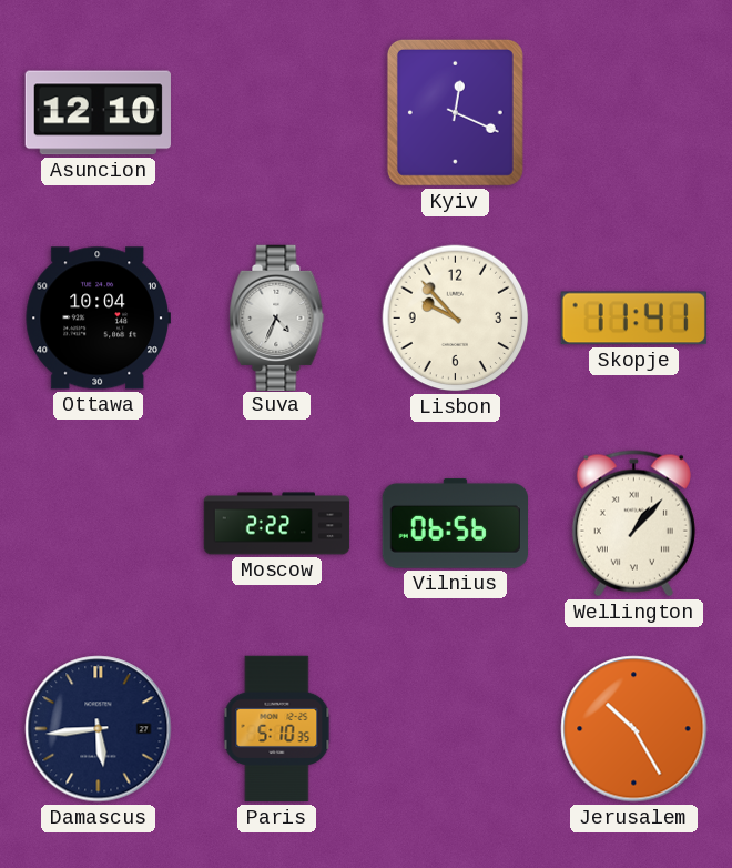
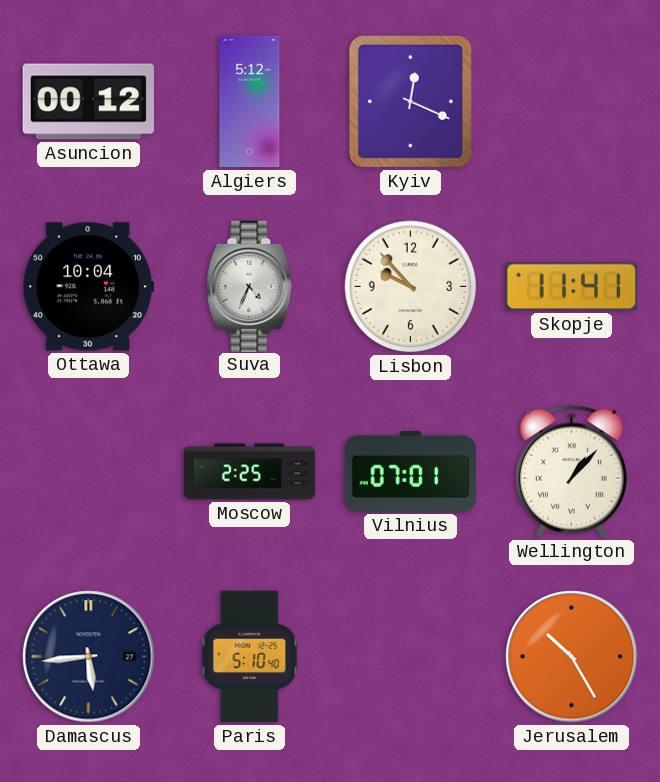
Asuncion: 12:10 -> 00:12 (88, 102)
Algiers: none -> 5:12 (250, 102)
Moscow: 2:22 -> 2:25 (250, 472)
Vilnius: 06:56 -> 07:01 (410, 471)
Paris: 5:10:35 -> 5:10:40 (250, 657)
